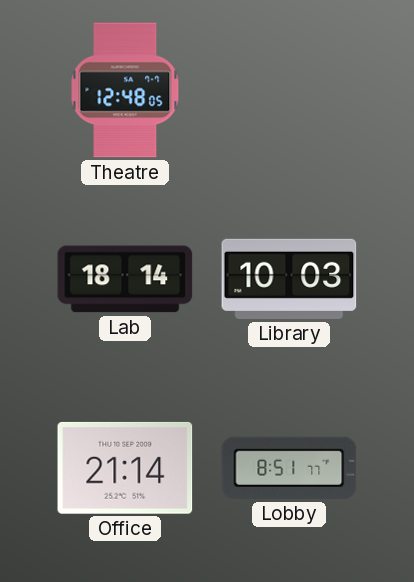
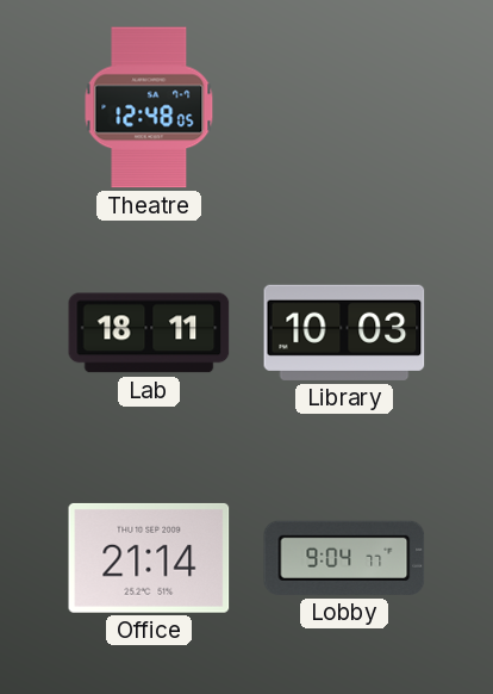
Lab: 18:14 -> 18:11 (149, 333)
Lobby: 8:51 -> 9:04 (344, 558)
